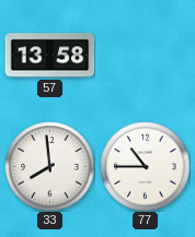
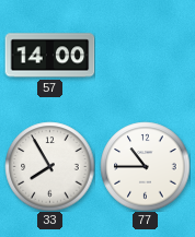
57: 13:58 -> 14:00 (49, 56)
33: 7:59 -> 7:55 (49, 166)
